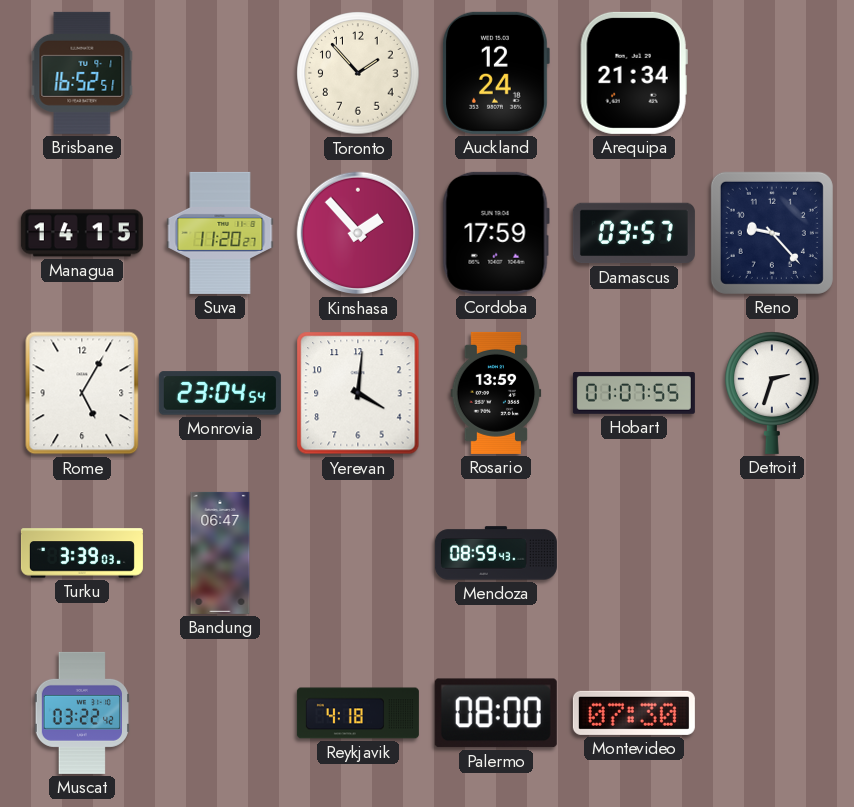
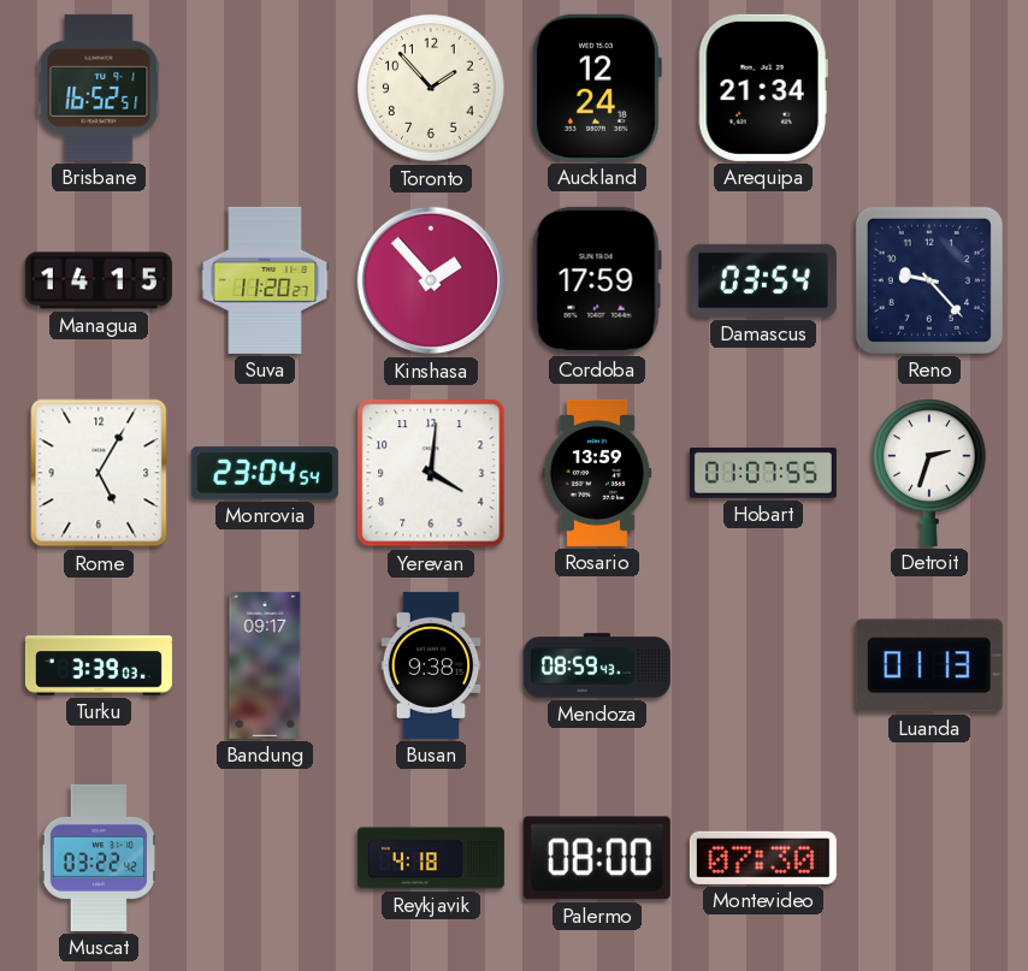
Damascus: 03:57 -> 03:54 (763, 280)
Bandung: 06:47 -> 09:17 (265, 665)
Busan: none -> 9:38 (431, 665)
Luanda: none -> 01:13 (929, 665)
